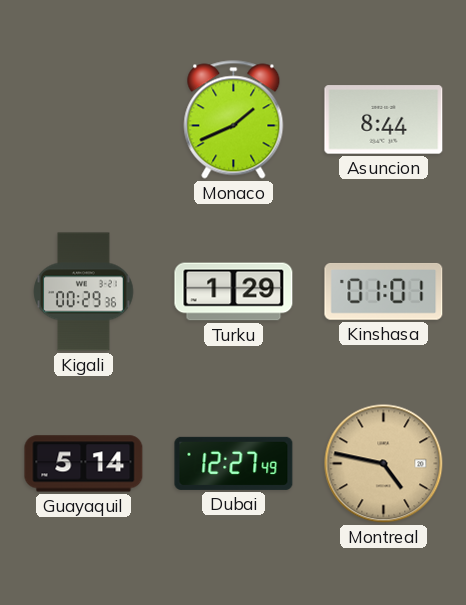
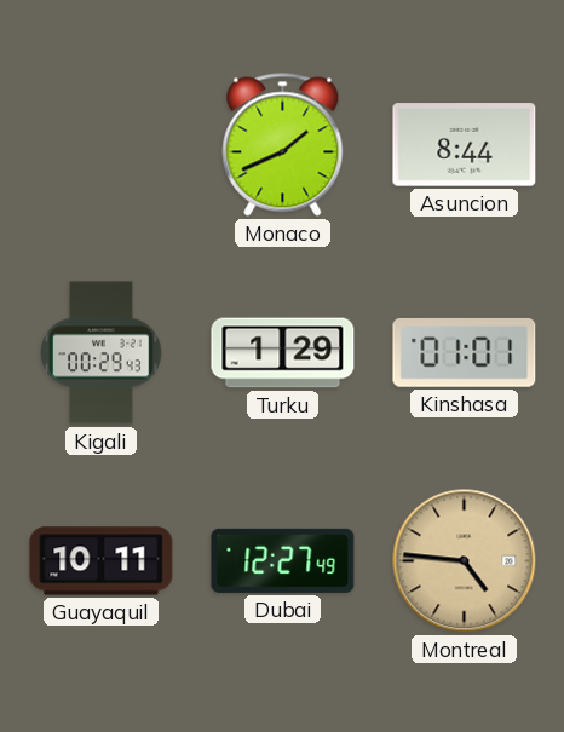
Kigali: 00:29:36 -> 00:29:43 (102, 353)
Guayaquil: 5:14 -> 10:11 (102, 561)
Montreal: 4:47 -> 4:46 (465, 561)
